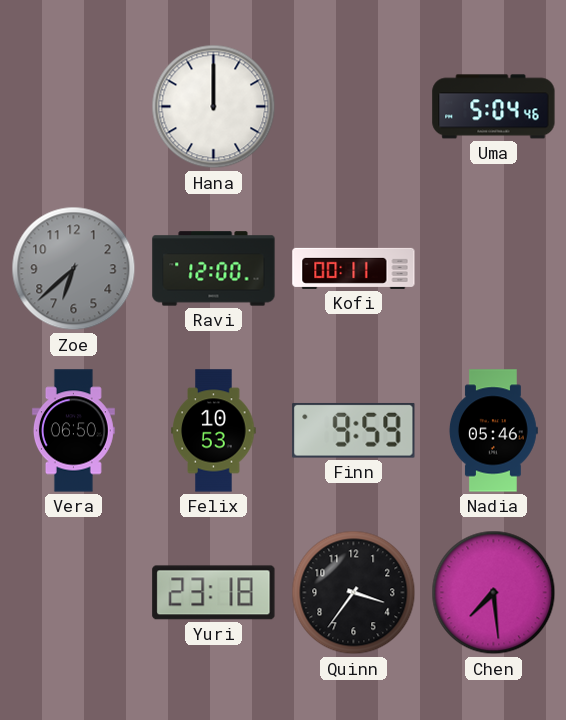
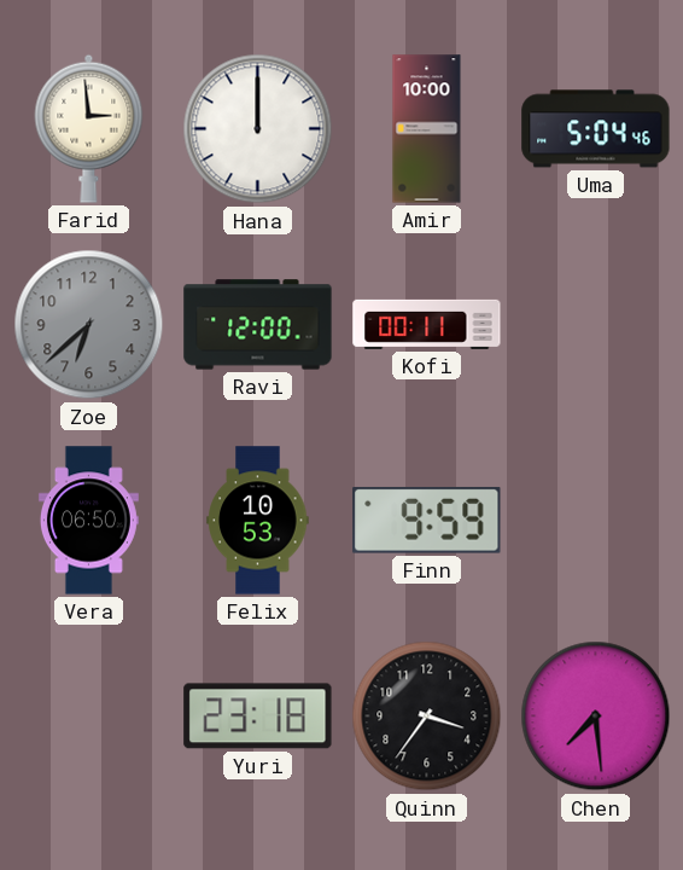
Farid: none -> 2:59 (89, 128)
Amir: none -> 10:00 (427, 129)
Nadia: 05:46 -> none (493, 431)
